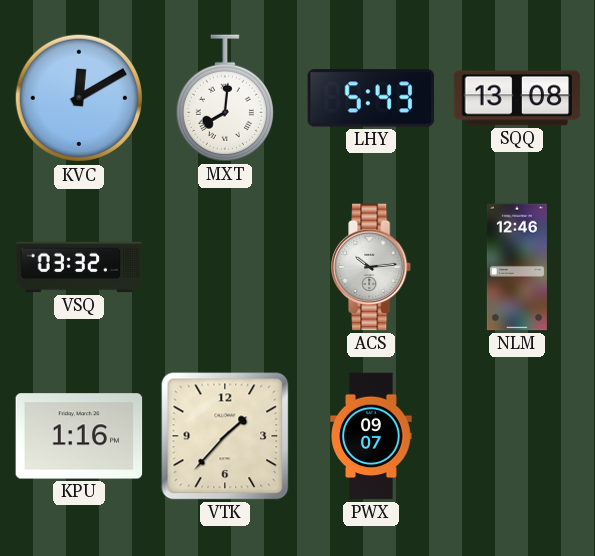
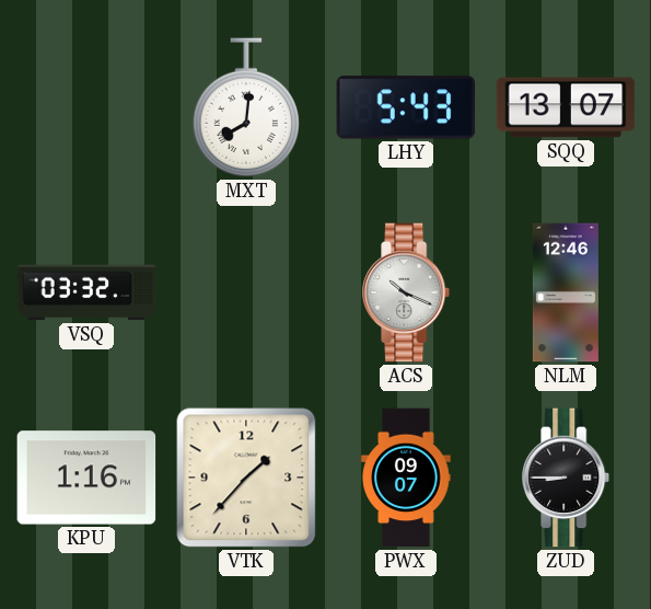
KVC: 12:10 -> none (79, 98)
SQQ: 13:08 -> 13:07 (566, 107)
ACS: 10:14 -> 10:19 (407, 292)
ZUD: none -> 8:45 (567, 478)
